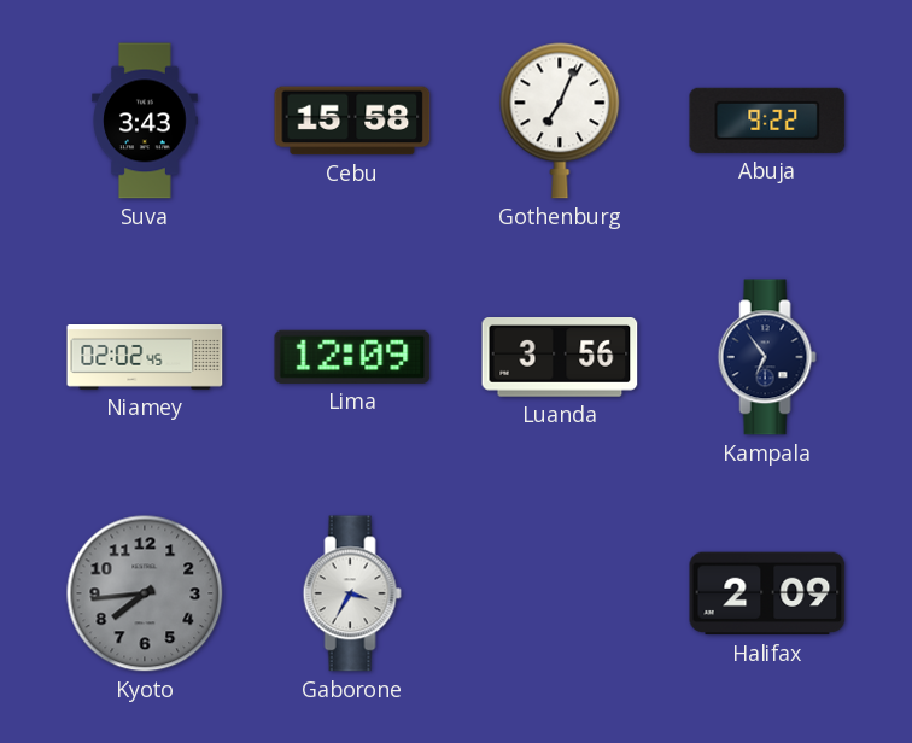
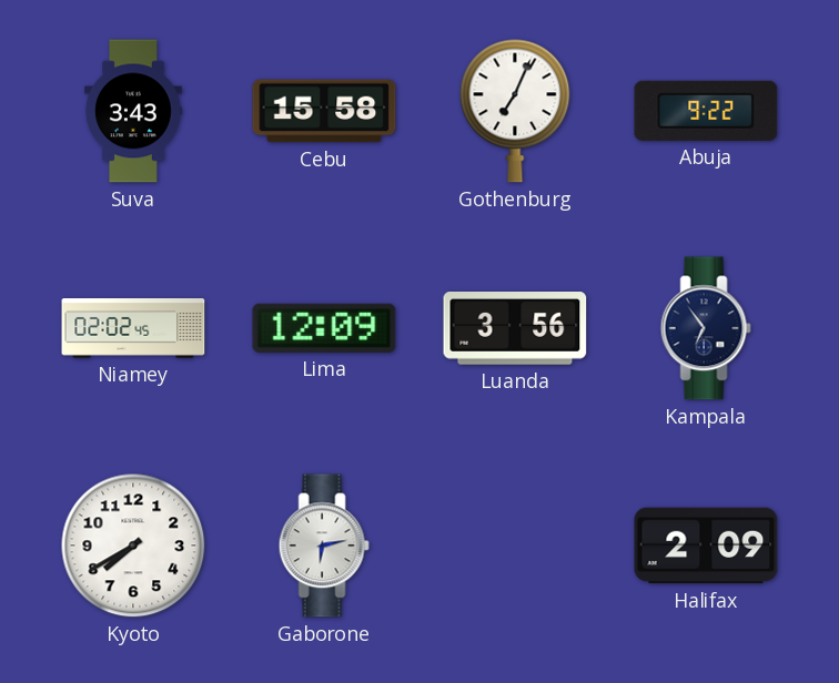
Kyoto: 7:44 -> 7:40 (133, 546)
Kyoto dial: grey -> white (133, 546)
Gaborone: 3:35 -> 6:13 (324, 546)
